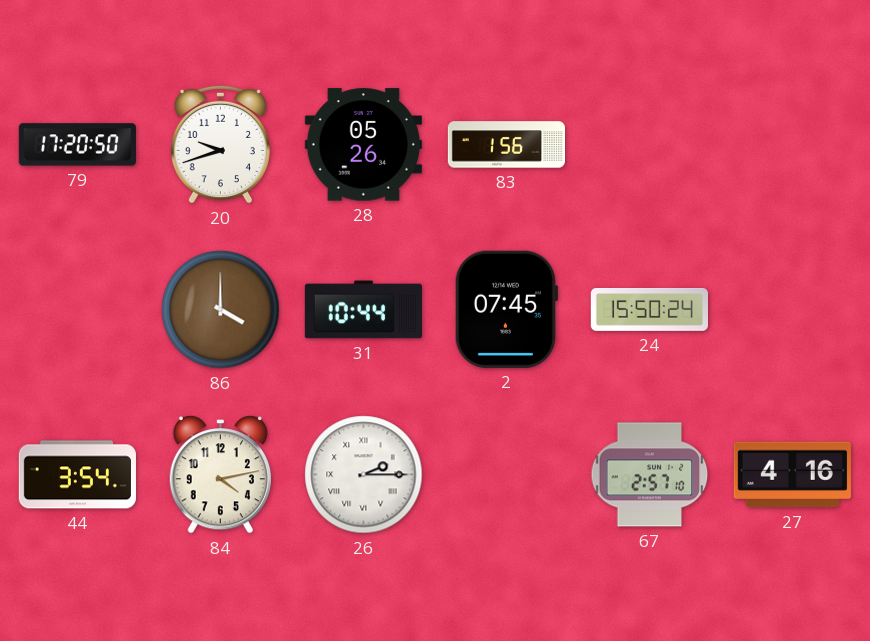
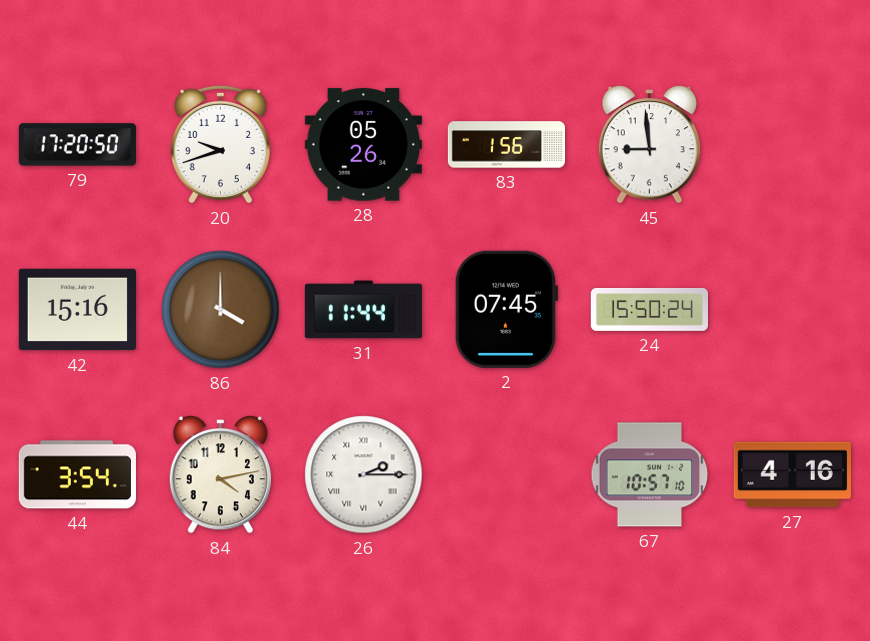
45: none -> 8:59 (649, 145)
42: none -> 15:16 (77, 310)
31: 10:44 -> 11:44 (363, 310)
67: 2:57 -> 10:57 (650, 475)
